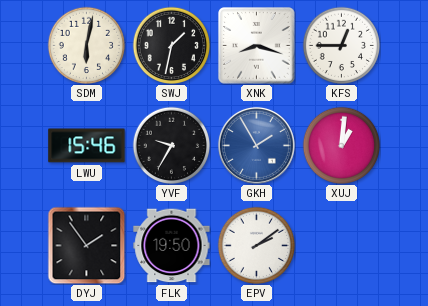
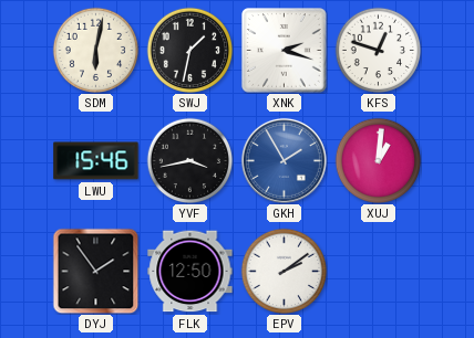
XNK: 8:18 -> 2:18 (285, 51)
KFS: 12:45 -> 12:48 (378, 50)
YVF: 9:35 -> 3:43 (189, 160)
FLK: 19:50 -> 12:50 (190, 272)
